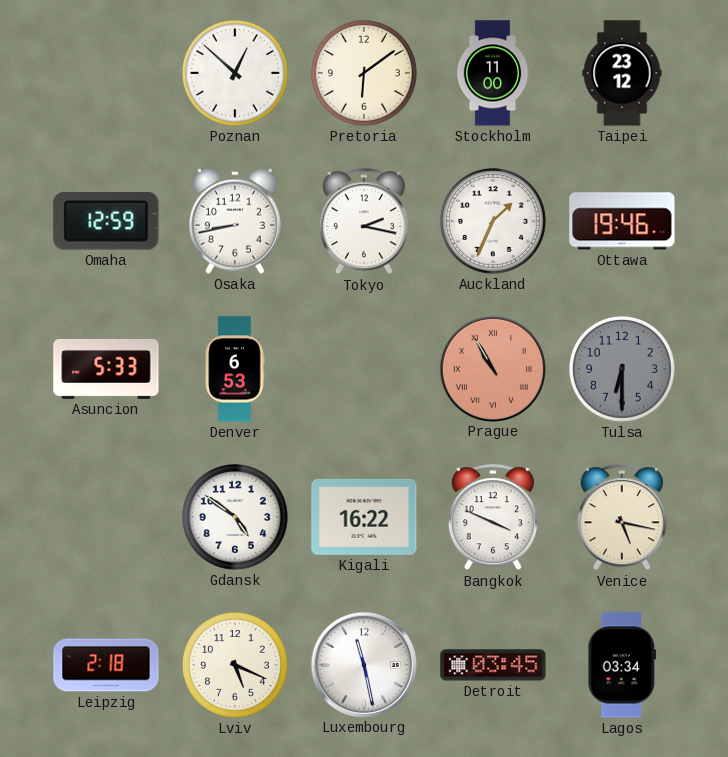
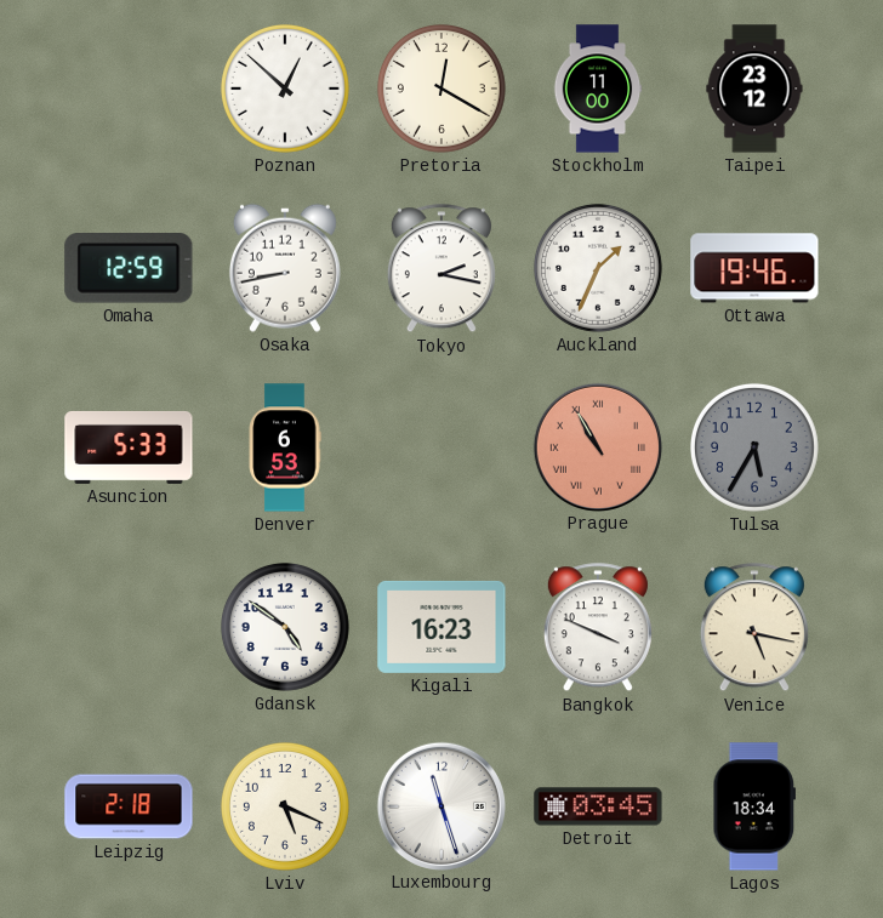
Pretoria: 6:09 -> 12:20 (441, 89)
Tulsa: 6:30 -> 5:35 (754, 447)
Kigali: 16:22 -> 16:23 (441, 627)
Luxembourg: 11:28 -> 11:27 (440, 805)
Lagos: 03:34 -> 18:34 (754, 806)
